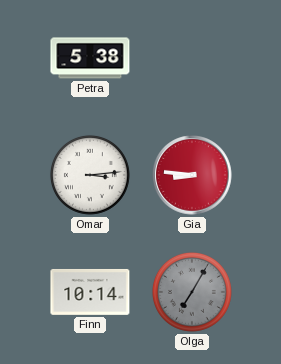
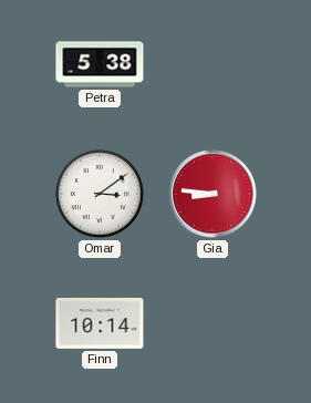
Omar: 3:14 -> 3:09 (100, 194)
Olga: 7:05 -> none (192, 292)
